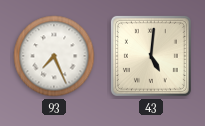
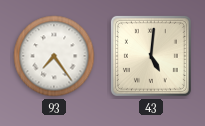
93: 7:26 -> 7:24 (54, 56)
